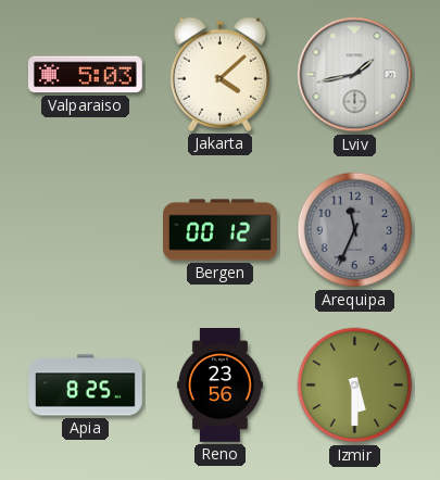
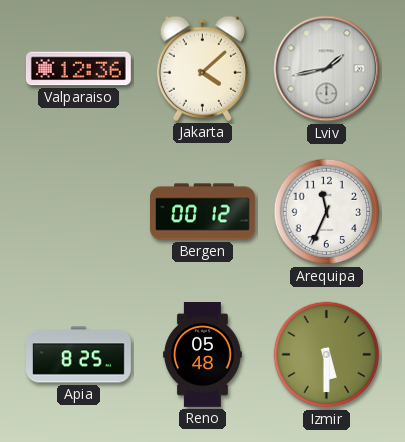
Valparaiso: 5:03 -> 12:36 (78, 69)
Arequipa dial: grey -> white (327, 212)
Reno: 23:56 -> 05:48 (202, 355)
